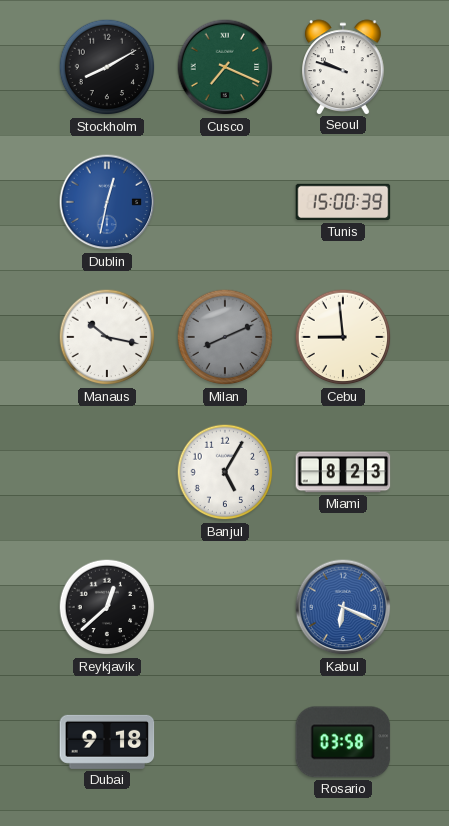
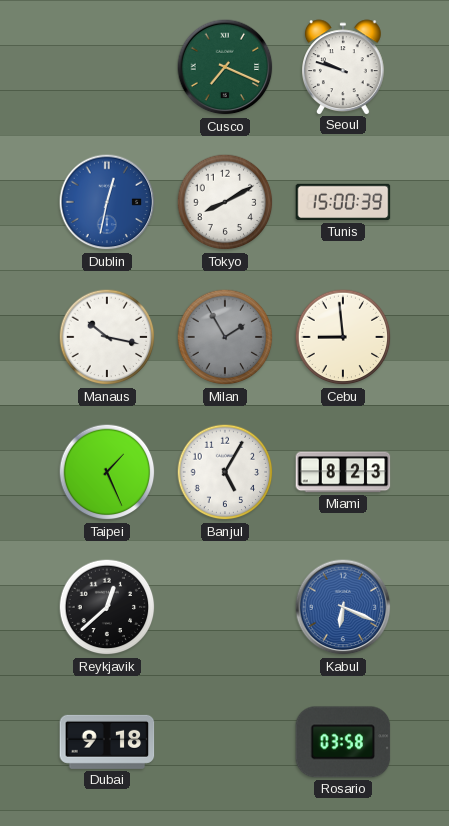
Stockholm: 8:10 -> none (107, 67)
Tokyo: none -> 8:10 (225, 202)
Milan: 8:11 -> 1:55 (225, 337)
Taipei: none -> 1:26 (107, 472)
